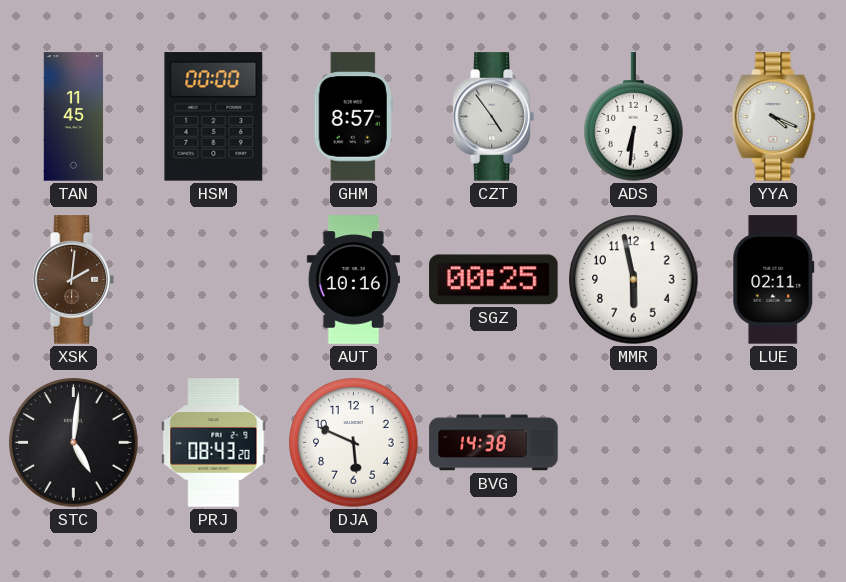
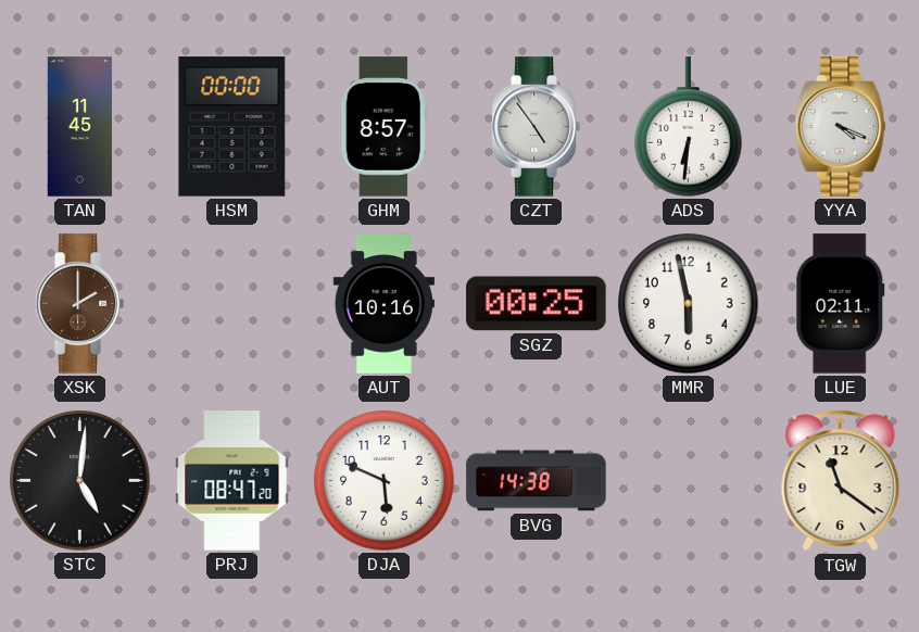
XSK: 2:01 -> 2:00 (79, 304)
PRJ: 08:43 -> 08:47 (232, 481)
TGW: none -> 11:21 (841, 481)
